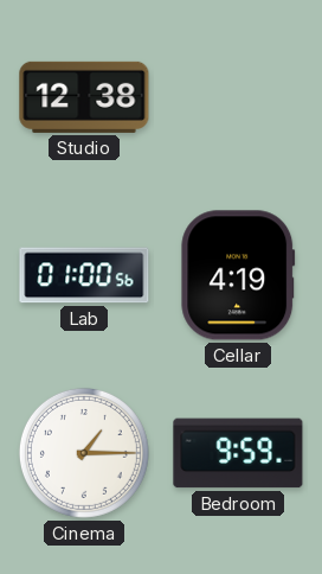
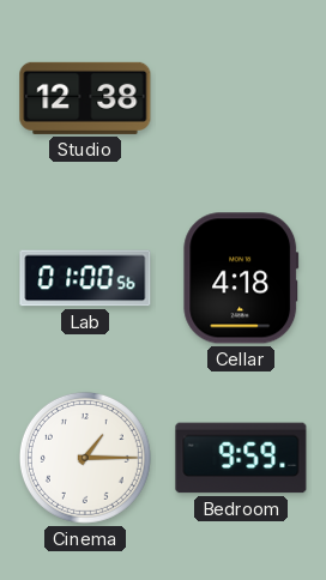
Cellar: 4:19 -> 4:18 (241, 278)
